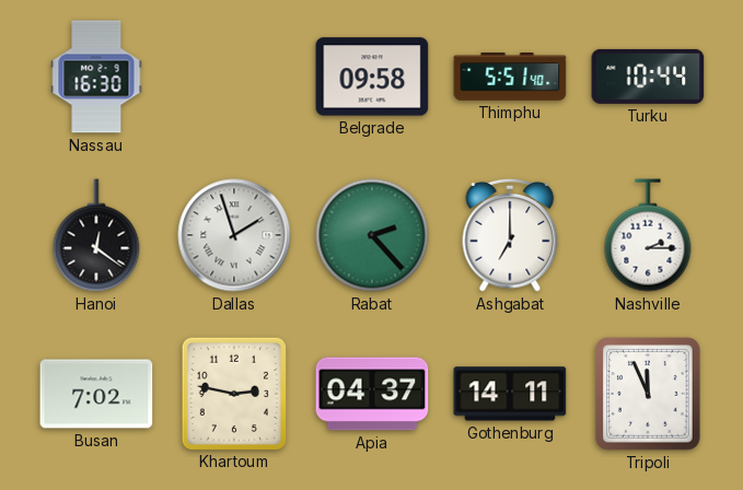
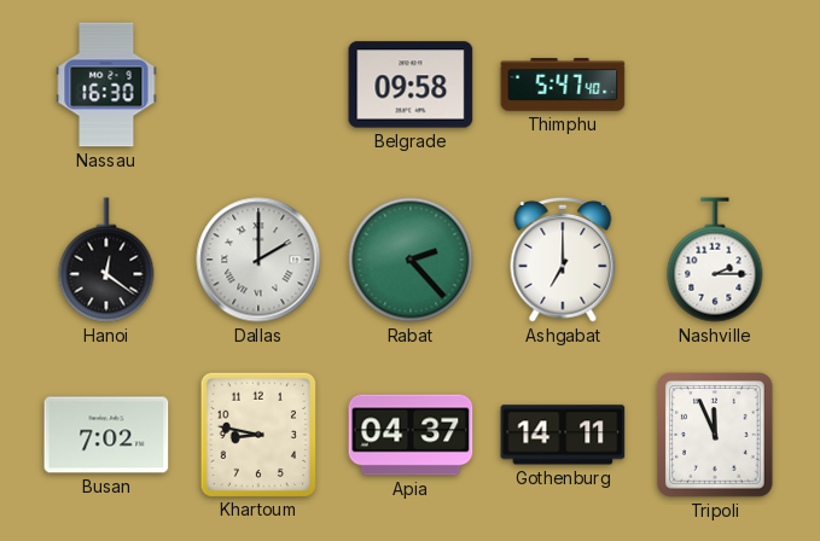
Thimphu: 5:51 -> 5:47 (563, 85)
Turku: 10:44 -> none (648, 77)
Dallas: 1:57 -> 2:00 (258, 260)
Khartoum: 2:47 -> 8:47 (257, 434)
